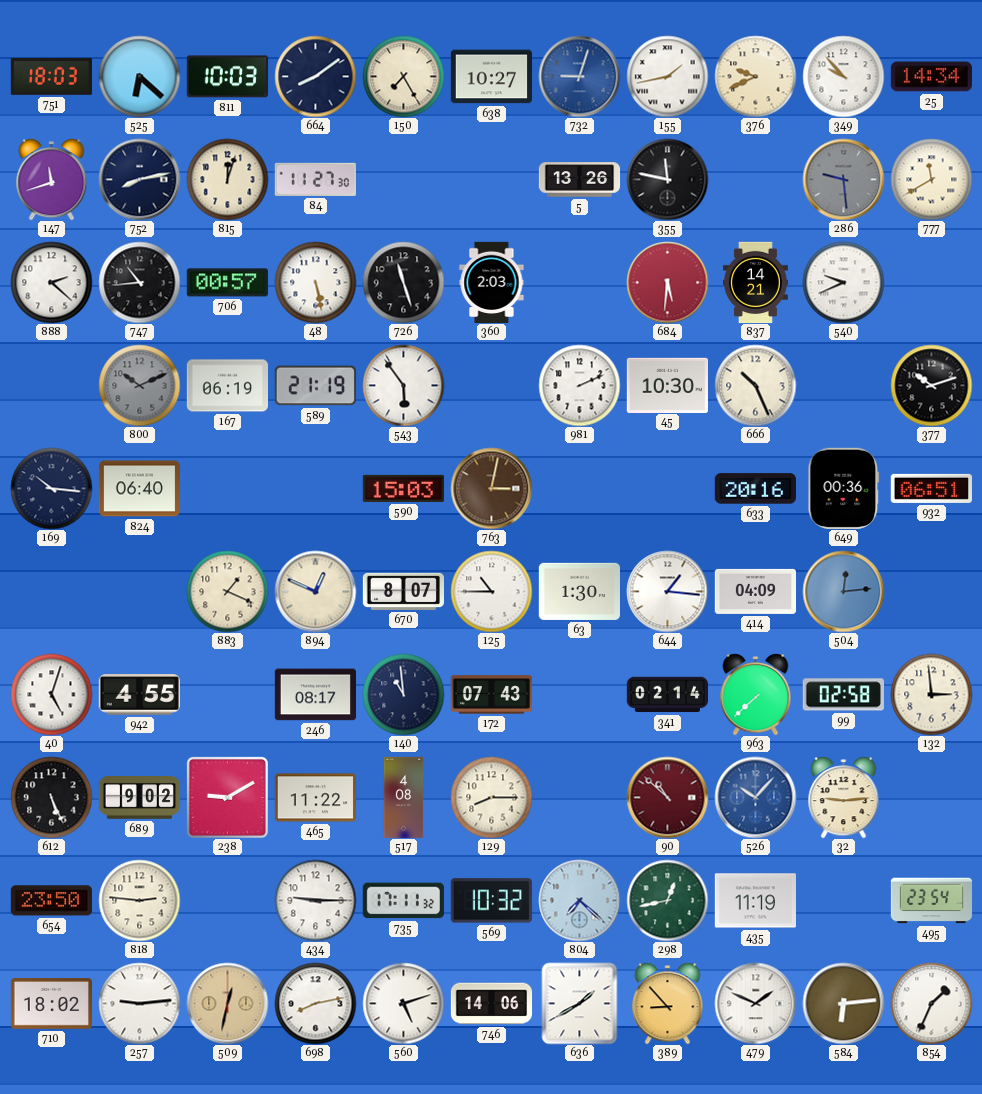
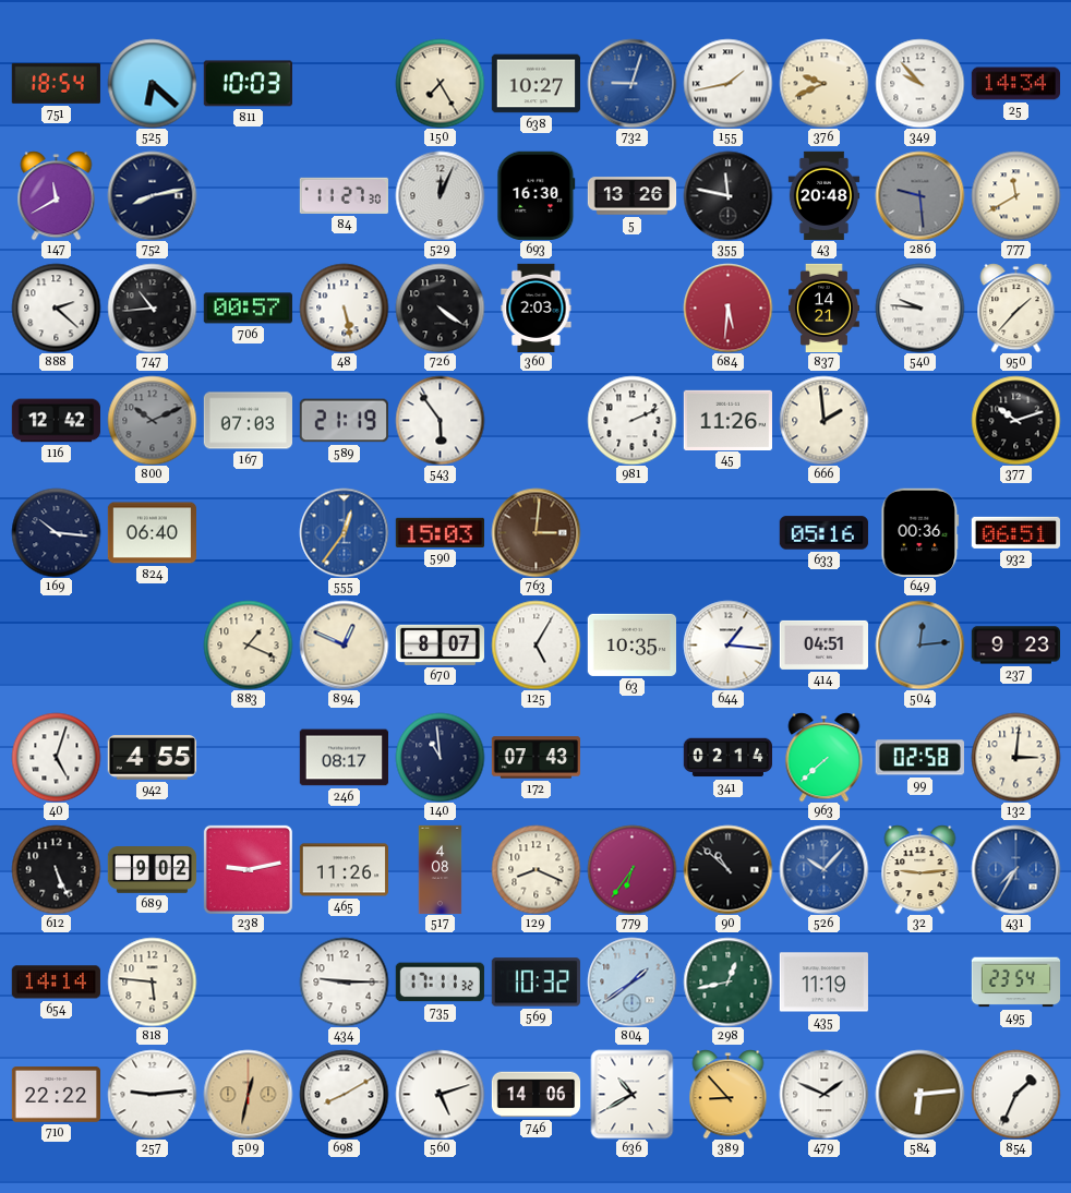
751: 18:03 -> 18:54 (56, 83)
664: 8:09 -> none (315, 76)
147: 11:42 -> 11:40 (57, 195)
815: 12:03 -> none (227, 179)
529: none -> 12:04 (440, 195)
693: none -> 16:30 (537, 195)
43: none -> 20:48 (825, 195)
726: 11:27 -> 4:21 (440, 308)
540: 9:41 -> 9:46 (919, 308)
950: none -> 1:37 (1016, 308)
116: none -> 12:42 (56, 421)
167: 06:19 -> 07:03 (248, 421)
45: 10:30 -> 11:26 (727, 420)
666: 10:26 -> 1:59 (823, 420)
555: none -> 12:36 (344, 532)
763: 3:02 -> 3:01 (535, 532)
633: 20:16 -> 05:16 (823, 533)
125: 10:45 -> 5:05 (535, 644)
63: 1:30 -> 10:35 (631, 644)
414: 04:09 -> 04:51 (823, 644)
237: none -> 9:23 (1015, 646)
132: 2:59 -> 3:01 (1015, 757)
238: 9:10 -> 9:13 (248, 869)
465: 11:22 -> 11:26 (344, 870)
129: 8:15 -> 8:19 (535, 869)
779: none -> 6:36 (631, 869)
90 dial: burgundy -> black (727, 869)
431: none -> 7:35 (1015, 869)
654: 23:50 -> 14:14 (56, 983)
818: 2:46 -> 5:46 (152, 981)
804: 7:22 -> 1:39 (631, 981)
710: 18:02 -> 22:22 (56, 1095)
698: 8:13 -> 8:10 (344, 1094)
636: 1:40 -> 10:40 (633, 1094)
